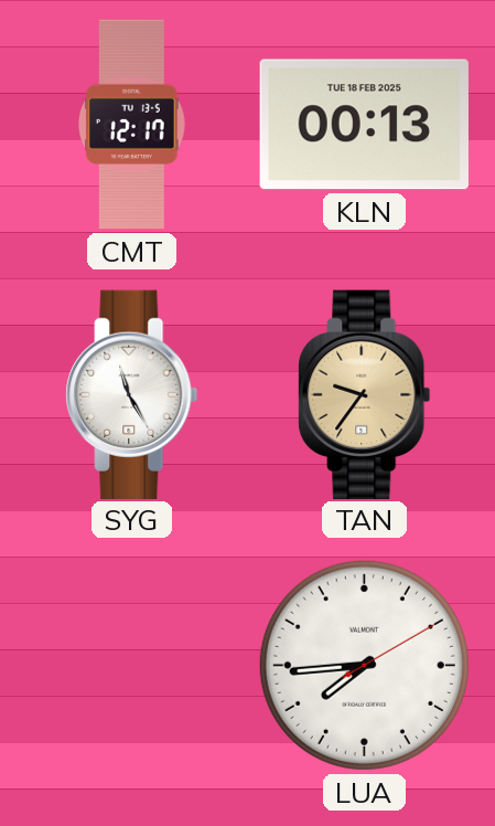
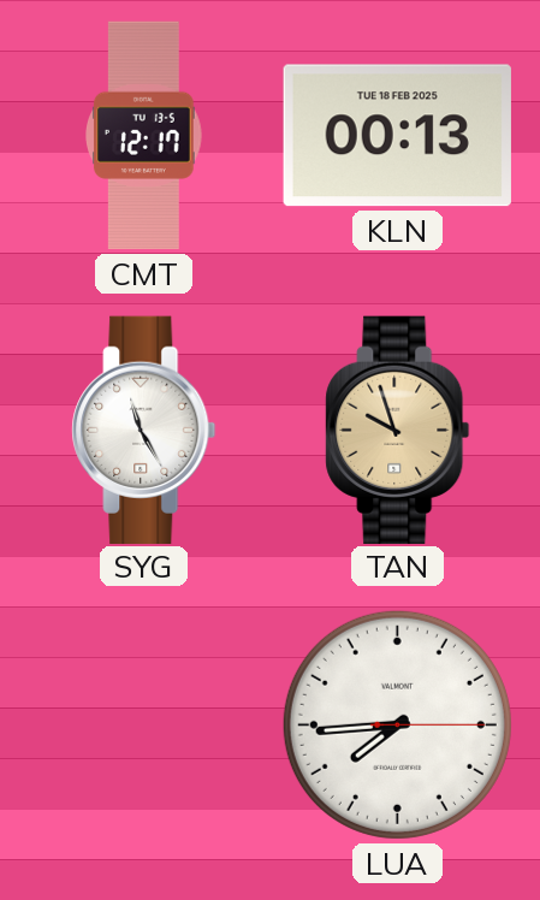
TAN: 9:36 -> 9:57 (398, 430)
LUA: 7:44:10 -> 7:44:15 (397, 724)
